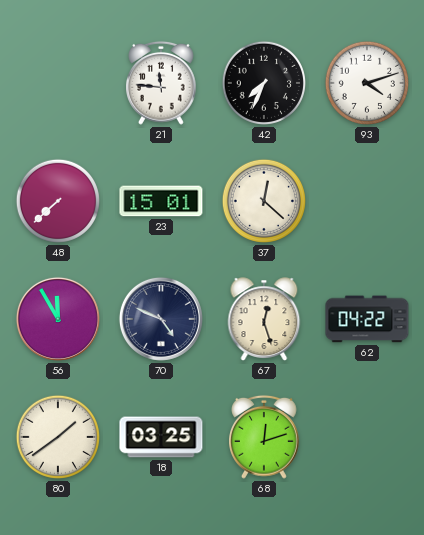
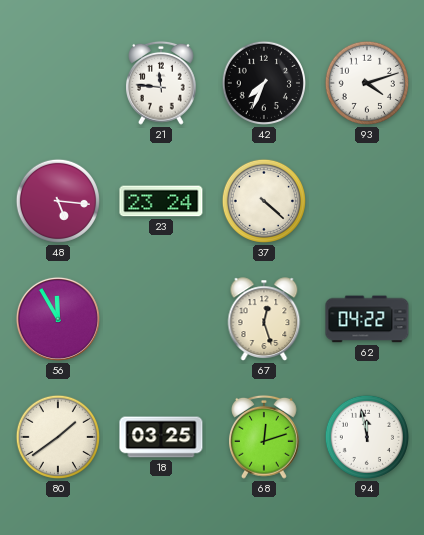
48: 7:38 -> 5:16 (58, 201)
23: 15:01 -> 23:24 (161, 201)
37: 12:22 -> 4:22 (264, 201)
70: 4:49 -> none (161, 319)
94: none -> 11:58 (367, 437)
